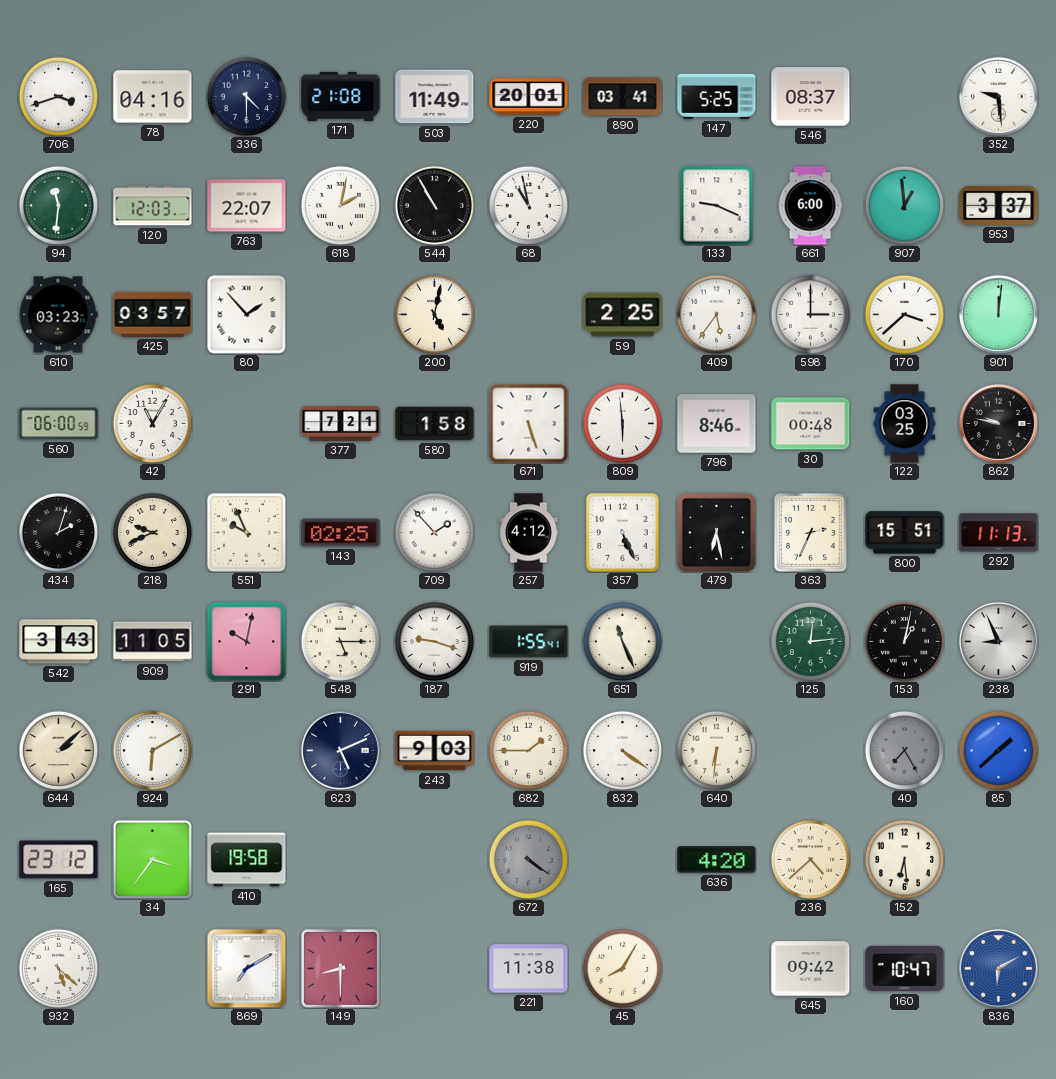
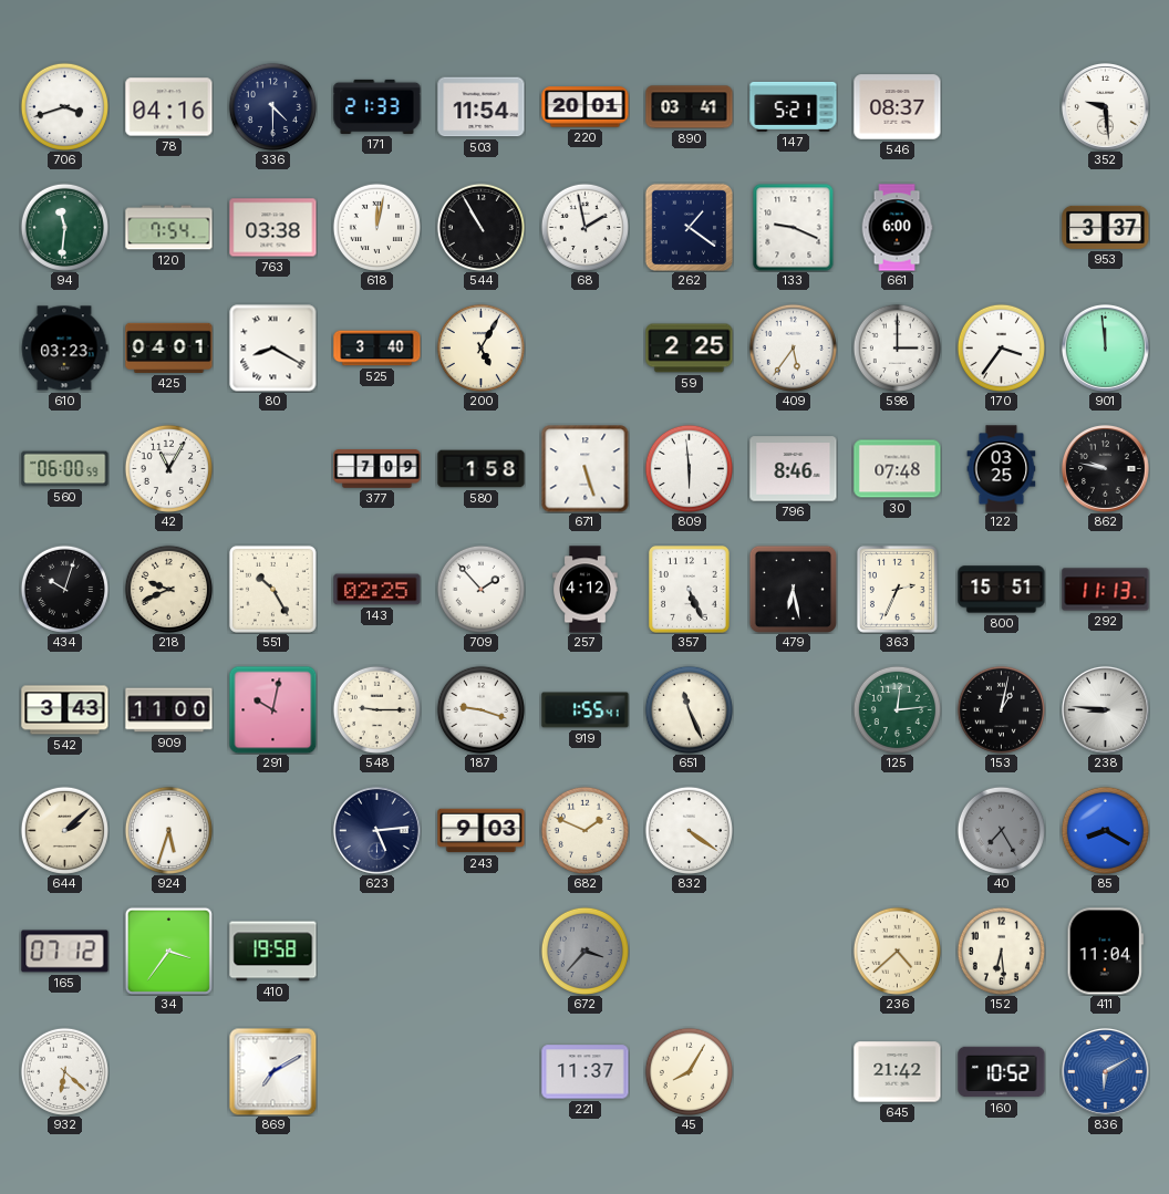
171: 21:08 -> 21:33 (377, 106)
503: 11:49 -> 11:54 (482, 107)
147: 5:25 -> 5:21 (794, 106)
120: 12:03 -> 7:54 (169, 228)
763: 22:07 -> 03:38 (273, 228)
618: 2:02 -> 12:02 (376, 227)
68: 10:58 -> 1:58 (584, 227)
262: none -> 1:21 (689, 227)
907: 12:59 -> none (904, 205)
425: 03:57 -> 04:01 (169, 347)
80: 1:53 -> 8:20 (273, 349)
525: none -> 3:40 (377, 349)
200: 5:02 -> 5:05 (480, 347)
170: 3:38 -> 3:36 (1001, 347)
901: 12:01 -> 11:59 (1105, 347)
377: 7:21 -> 7:09 (377, 469)
30: 00:48 -> 07:48 (898, 469)
434: 2:03 -> 10:03 (64, 589)
551: 9:56 -> 10:25 (272, 589)
909: 11:05 -> 11:00 (169, 710)
548: 5:15 -> 9:15 (376, 709)
238: 8:56 -> 8:46 (1105, 709)
924: 6:10 -> 5:33 (168, 830)
623: 5:11 -> 5:14 (376, 830)
682: 1:45 -> 1:49 (584, 830)
640: 6:31 -> none (716, 750)
85: 1:38 -> 8:20 (1105, 830)
165: 23:12 -> 07:12 (65, 952)
672: 4:21 -> 3:37 (584, 951)
636: 4:20 -> none (717, 860)
411: none -> 11:04 (1105, 952)
932: 5:22 -> 6:22 (64, 1071)
149: 8:30 -> none (340, 968)
221: 11:38 -> 11:37 (586, 1072)
645: 09:42 -> 21:42 (898, 1072)
160: 10:47 -> 10:52 (1002, 1072)
